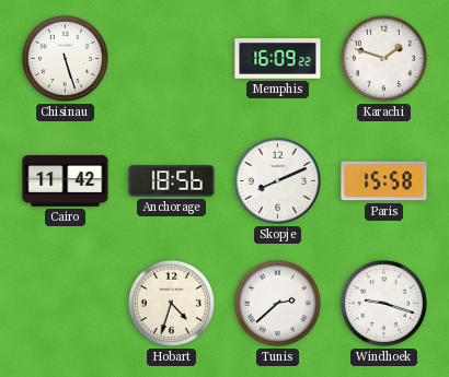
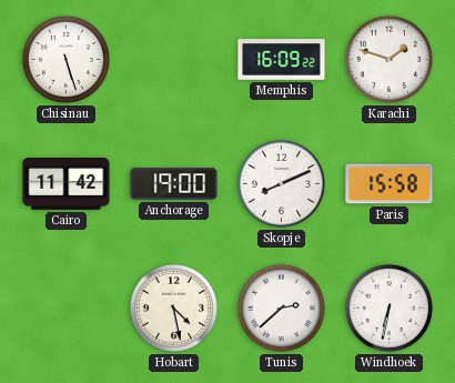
Anchorage: 18:56 -> 19:00 (174, 184)
Hobart: 4:33 -> 4:28 (173, 308)
Windhoek: 9:18 -> 6:32 (388, 308)
